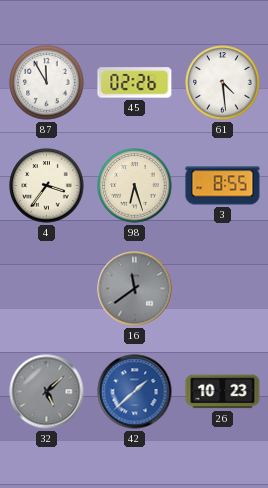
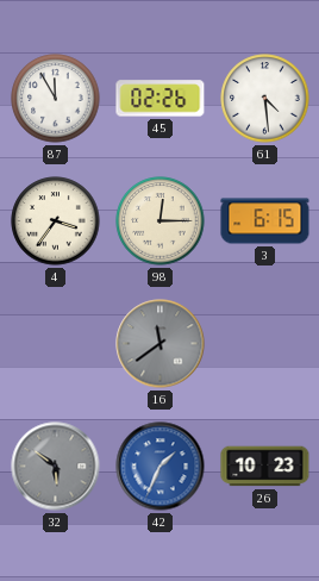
98: 6:27 -> 12:15 (161, 221)
3: 8:55 -> 6:15 (265, 221)
32: 5:08 -> 5:51 (56, 467)
42: 1:38 -> 1:34 (161, 467)
